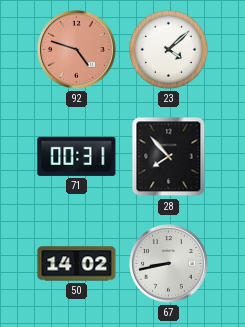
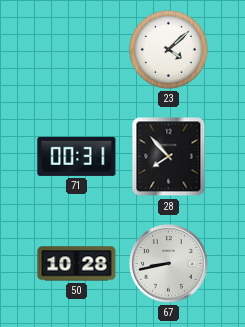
92: 4:48 -> none (77, 50)
50: 14:02 -> 10:28 (77, 264)
